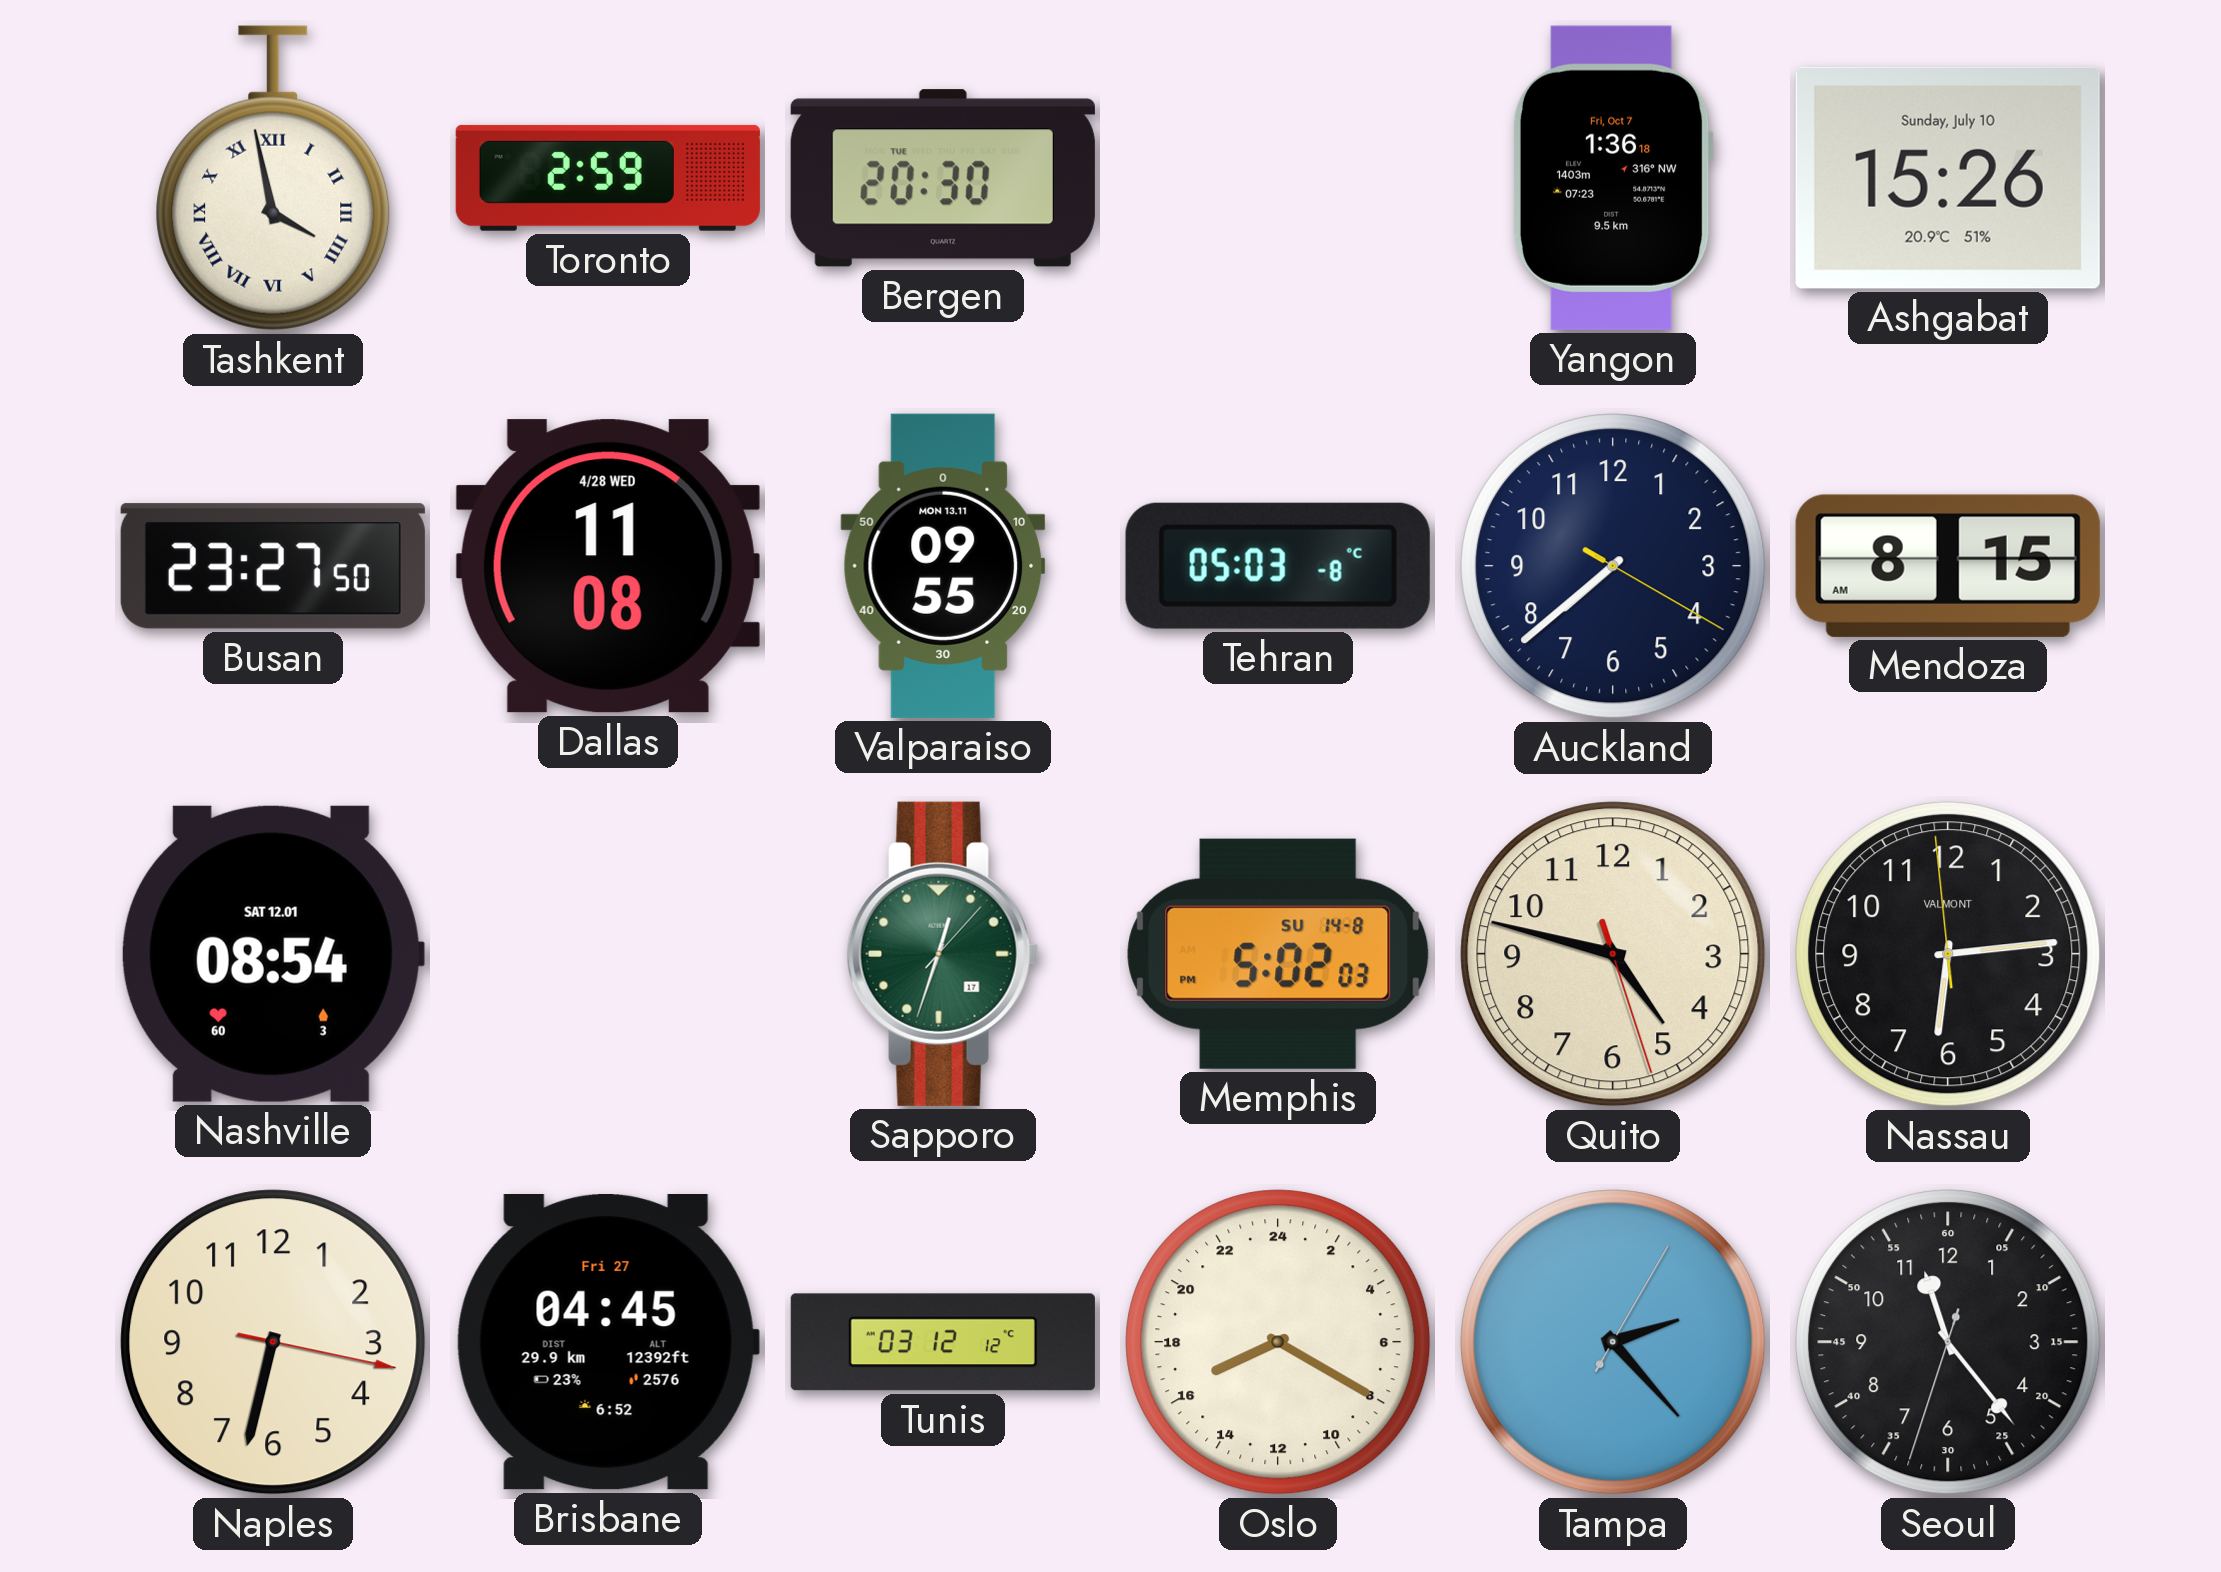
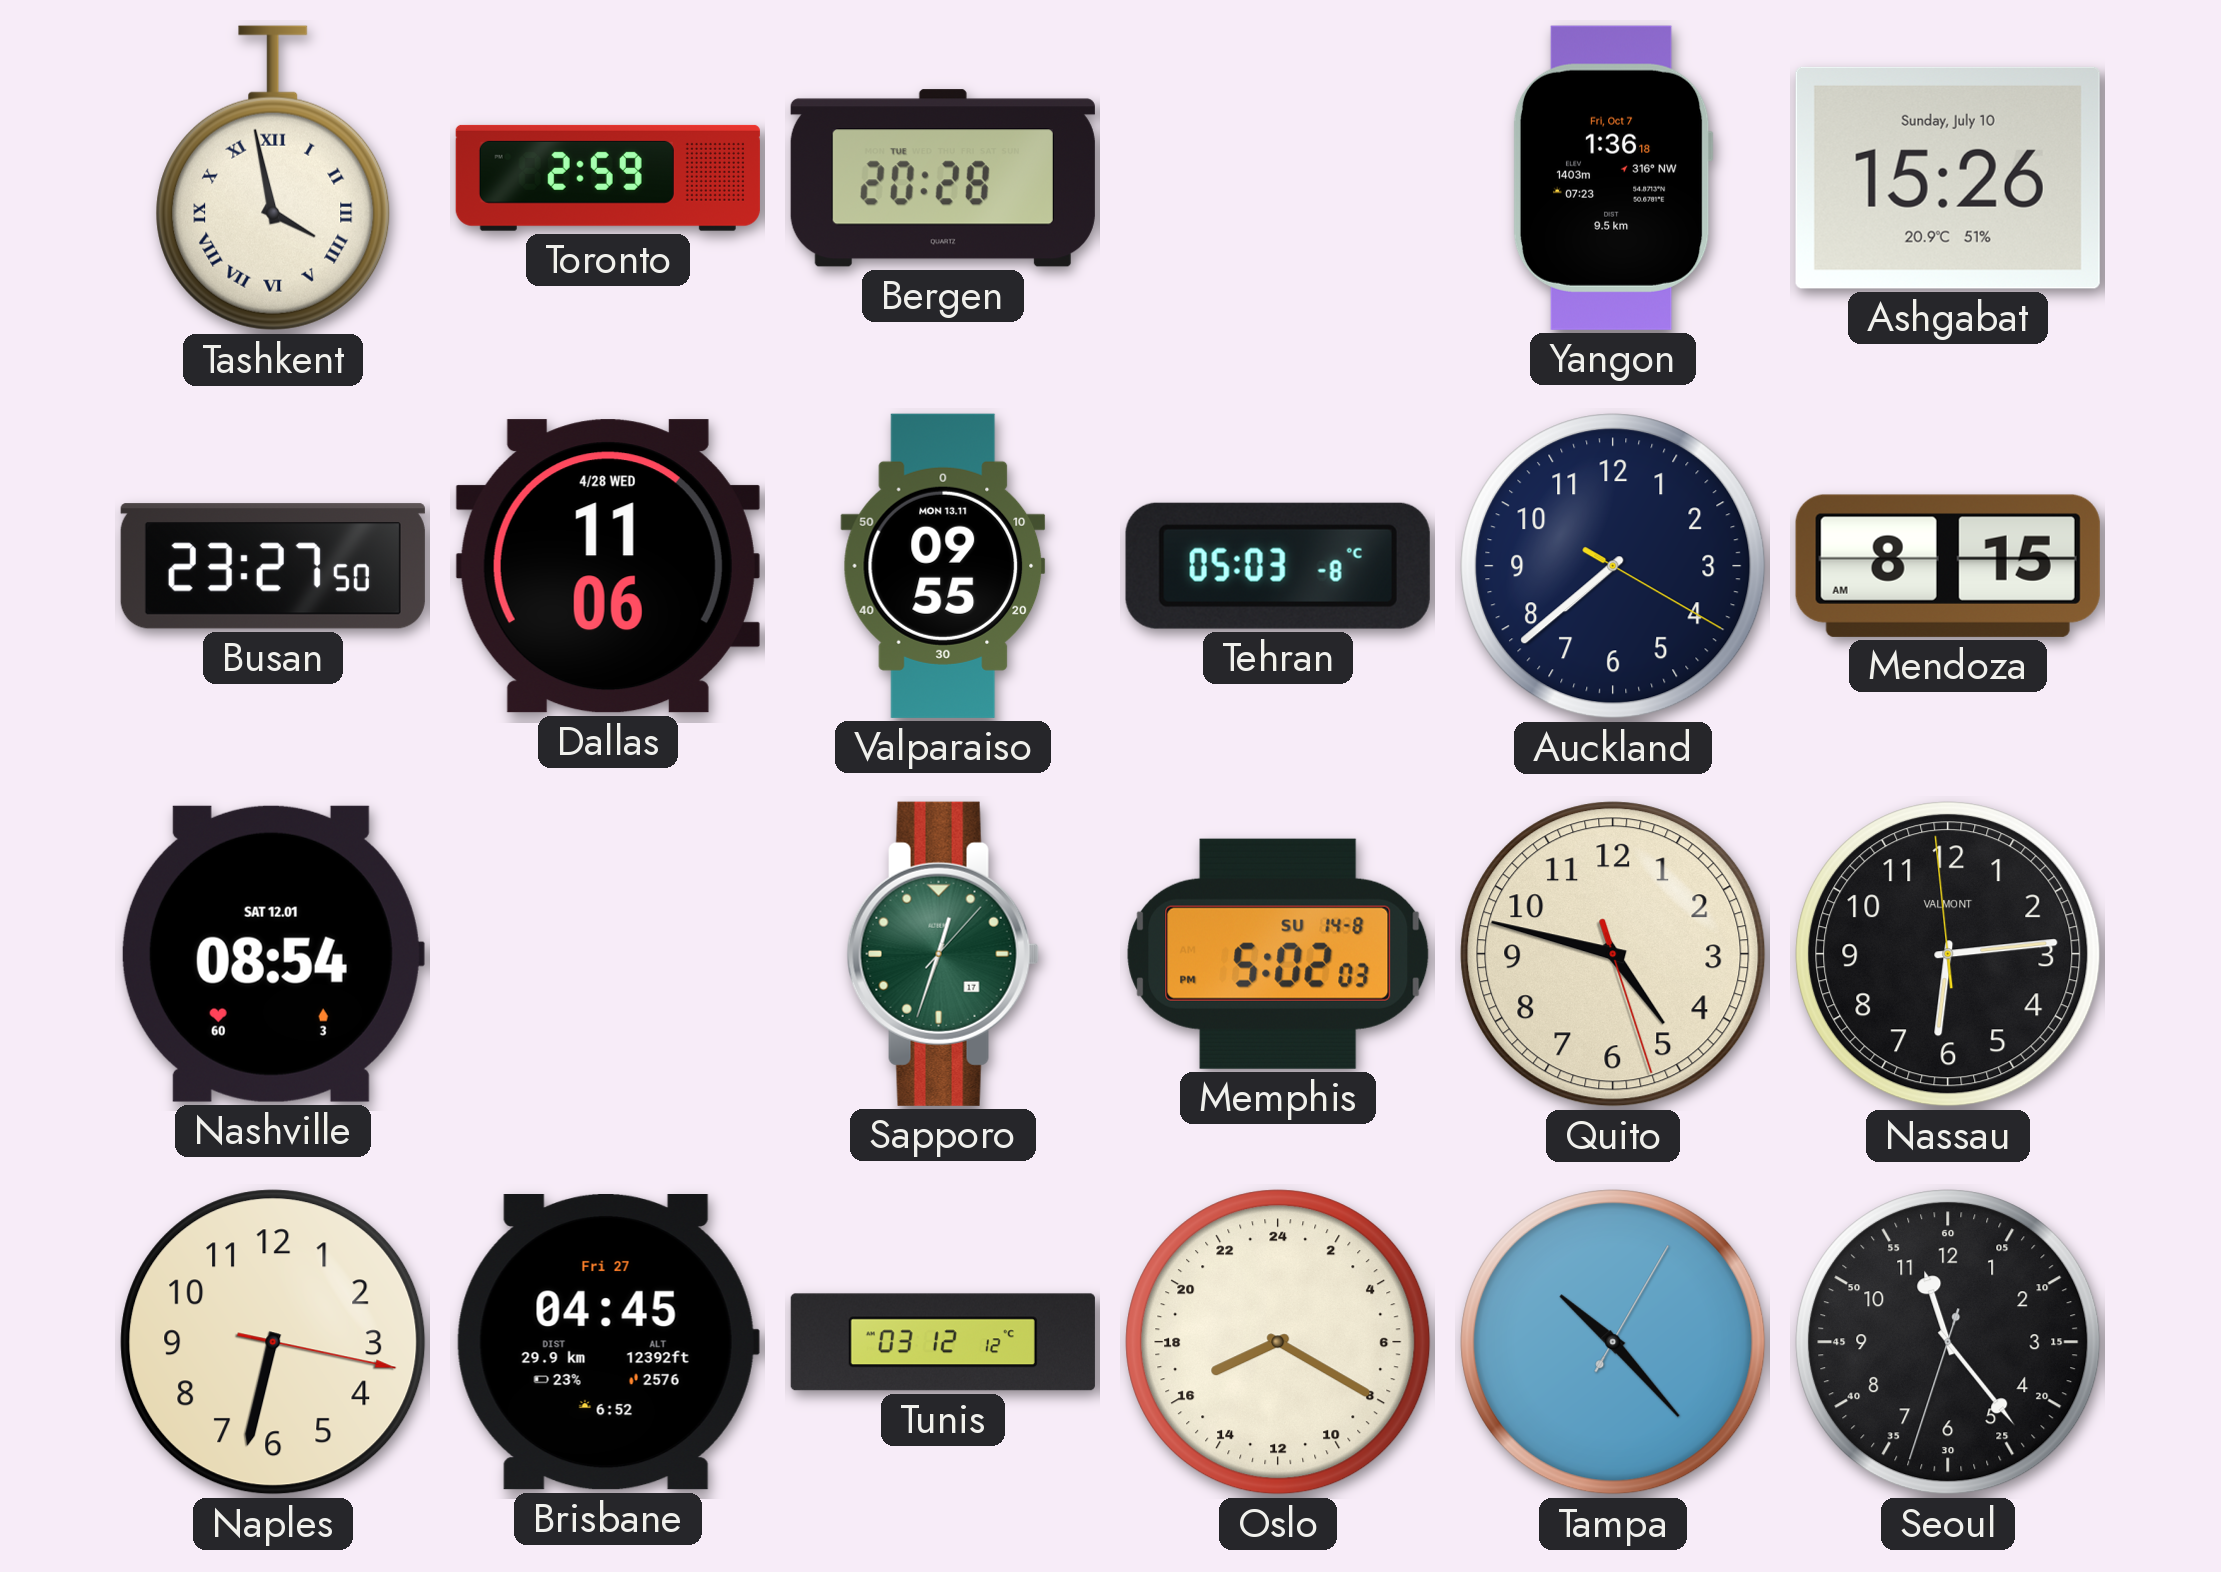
Bergen: 20:30 -> 20:28 (943, 178)
Dallas: 11:08 -> 11:06 (608, 566)
Tampa: 2:23 -> 10:23 (1613, 1342)
